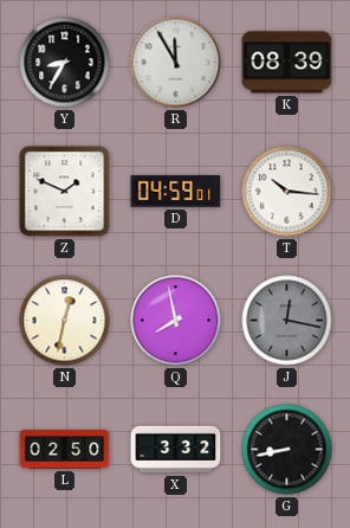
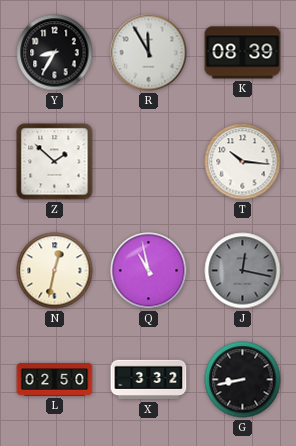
Z: 1:49 -> 1:52 (55, 162)
D: 04:59 -> none (176, 192)
Q: 7:58 -> 10:58 (149, 271)
